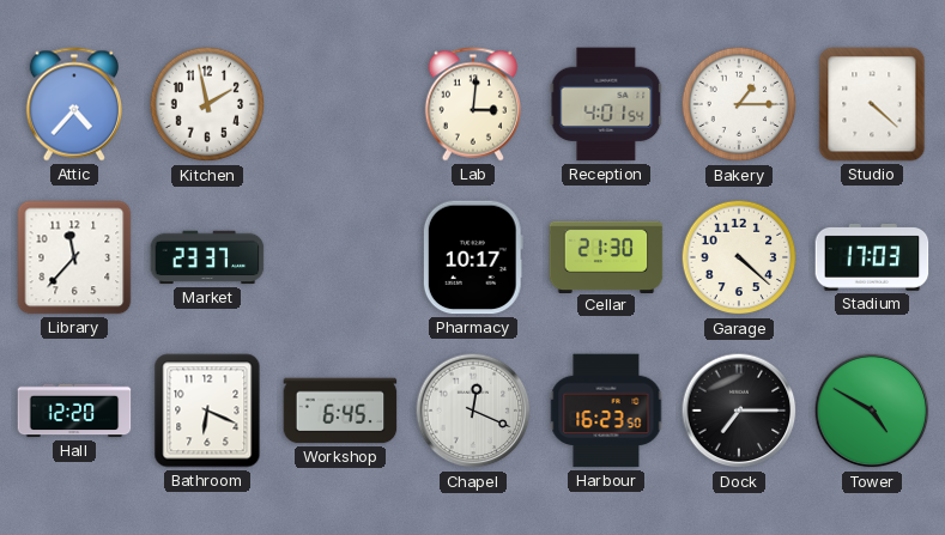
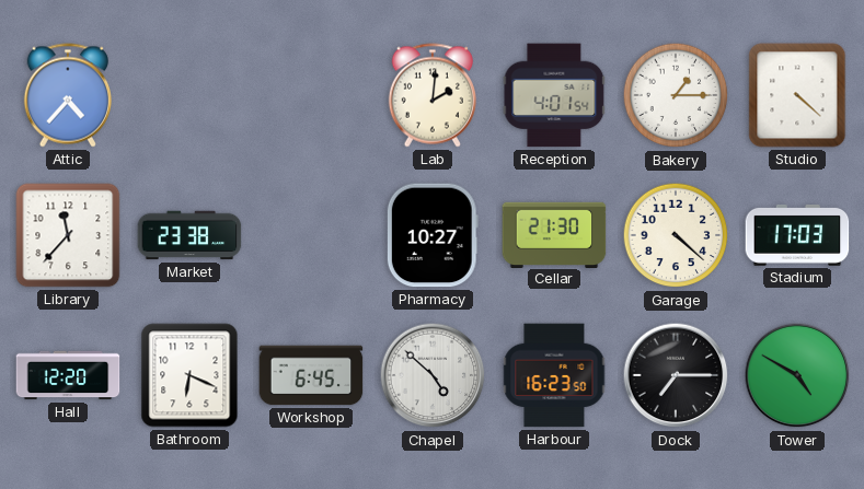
Kitchen: 1:58 -> none (207, 104)
Lab: 3:01 -> 2:01 (433, 95)
Market: 23:37 -> 23:38 (189, 235)
Pharmacy: 10:17 -> 10:27 (433, 235)
Chapel: 12:19 -> 4:52 (433, 375)
